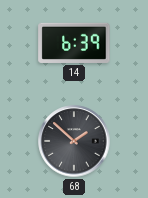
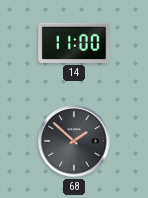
14: 6:39 -> 11:00 (74, 43)
